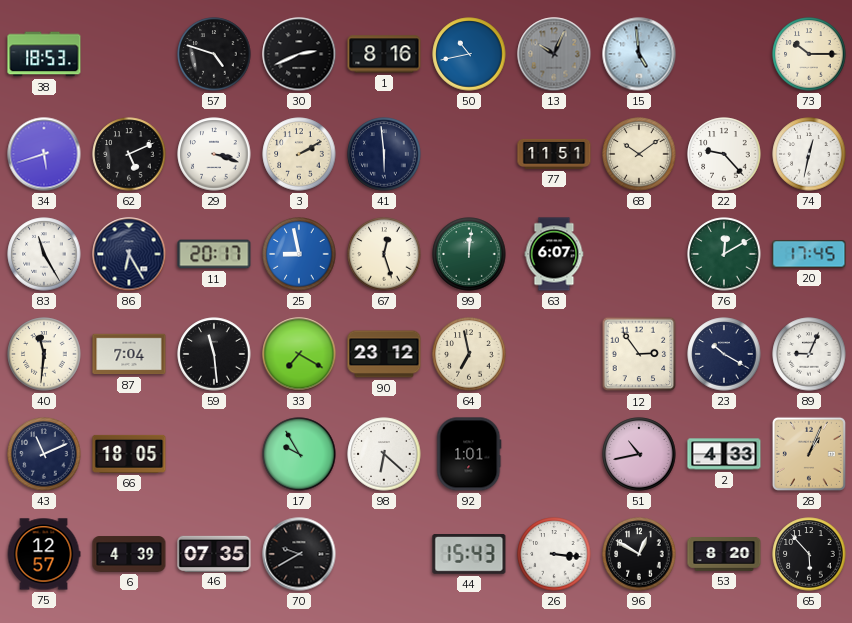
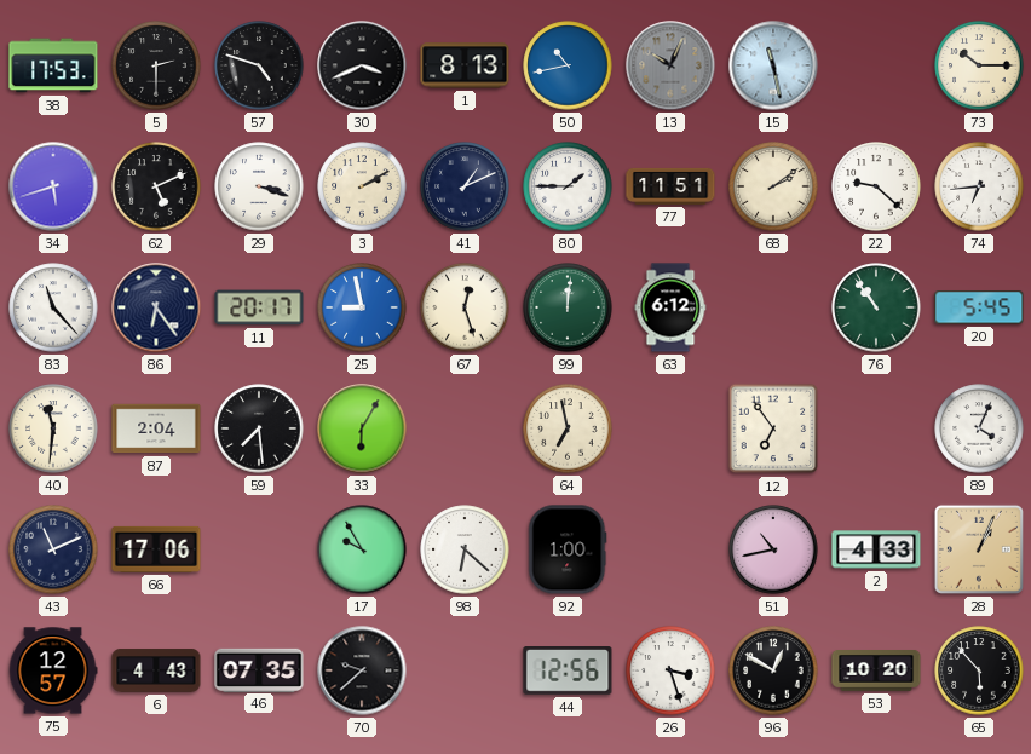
38: 18:53 -> 17:53 (53, 65)
5: none -> 2:30 (156, 65)
30: 2:41 -> 3:41 (362, 65)
1: 8:16 -> 8:13 (465, 65)
15: 4:59 -> 11:28 (773, 65)
41: 5:59 -> 1:11 (465, 186)
80: none -> 1:45 (568, 186)
68: 10:09 -> 2:09 (773, 186)
22: 9:23 -> 9:22 (876, 186)
74: 12:32 -> 6:44 (979, 186)
83: 11:25 -> 11:23 (53, 307)
86: 6:25 -> 6:24 (156, 307)
63: 6:07 -> 6:12 (670, 307)
76: 12:10 -> 10:54 (876, 307)
20: 17:45 -> 5:45 (979, 307)
87: 7:04 -> 2:04 (156, 428)
59: 11:29 -> 7:29 (259, 428)
33: 7:20 -> 6:05 (362, 428)
90: 23:12 -> none (384, 354)
12: 2:54 -> 6:54 (773, 428)
23: 10:20 -> none (724, 354)
89: 9:04 -> 4:04 (979, 428)
66: 18:05 -> 17:06 (156, 549)
92: 1:01 -> 1:00 (568, 549)
6: 4:39 -> 4:43 (156, 670)
70: 9:40 -> 9:38 (362, 670)
44: 15:43 -> 12:56 (568, 672)
26: 3:16 -> 3:27 (670, 670)
53: 8:20 -> 10:20 (876, 672)
